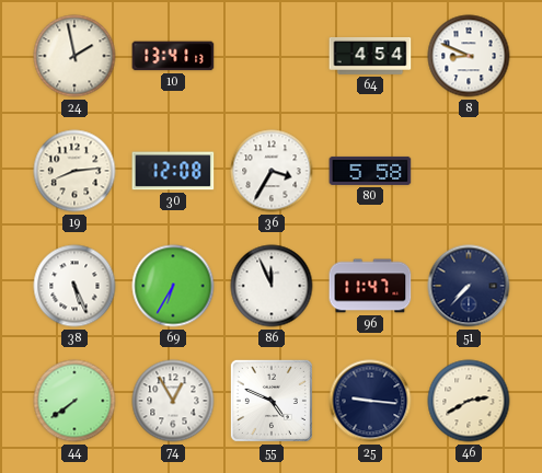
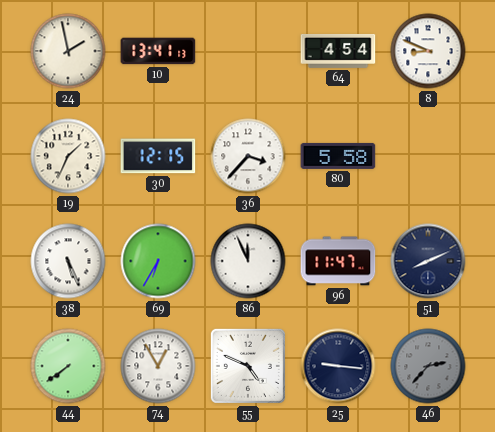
19: 8:14 -> 1:34 (68, 156)
30: 12:08 -> 12:15 (158, 156)
36: 3:35 -> 3:37 (248, 156)
51: 7:37 -> 8:11 (428, 261)
46: 2:40 -> 2:37 (428, 366)
46 dial: cream -> grey (428, 366)
